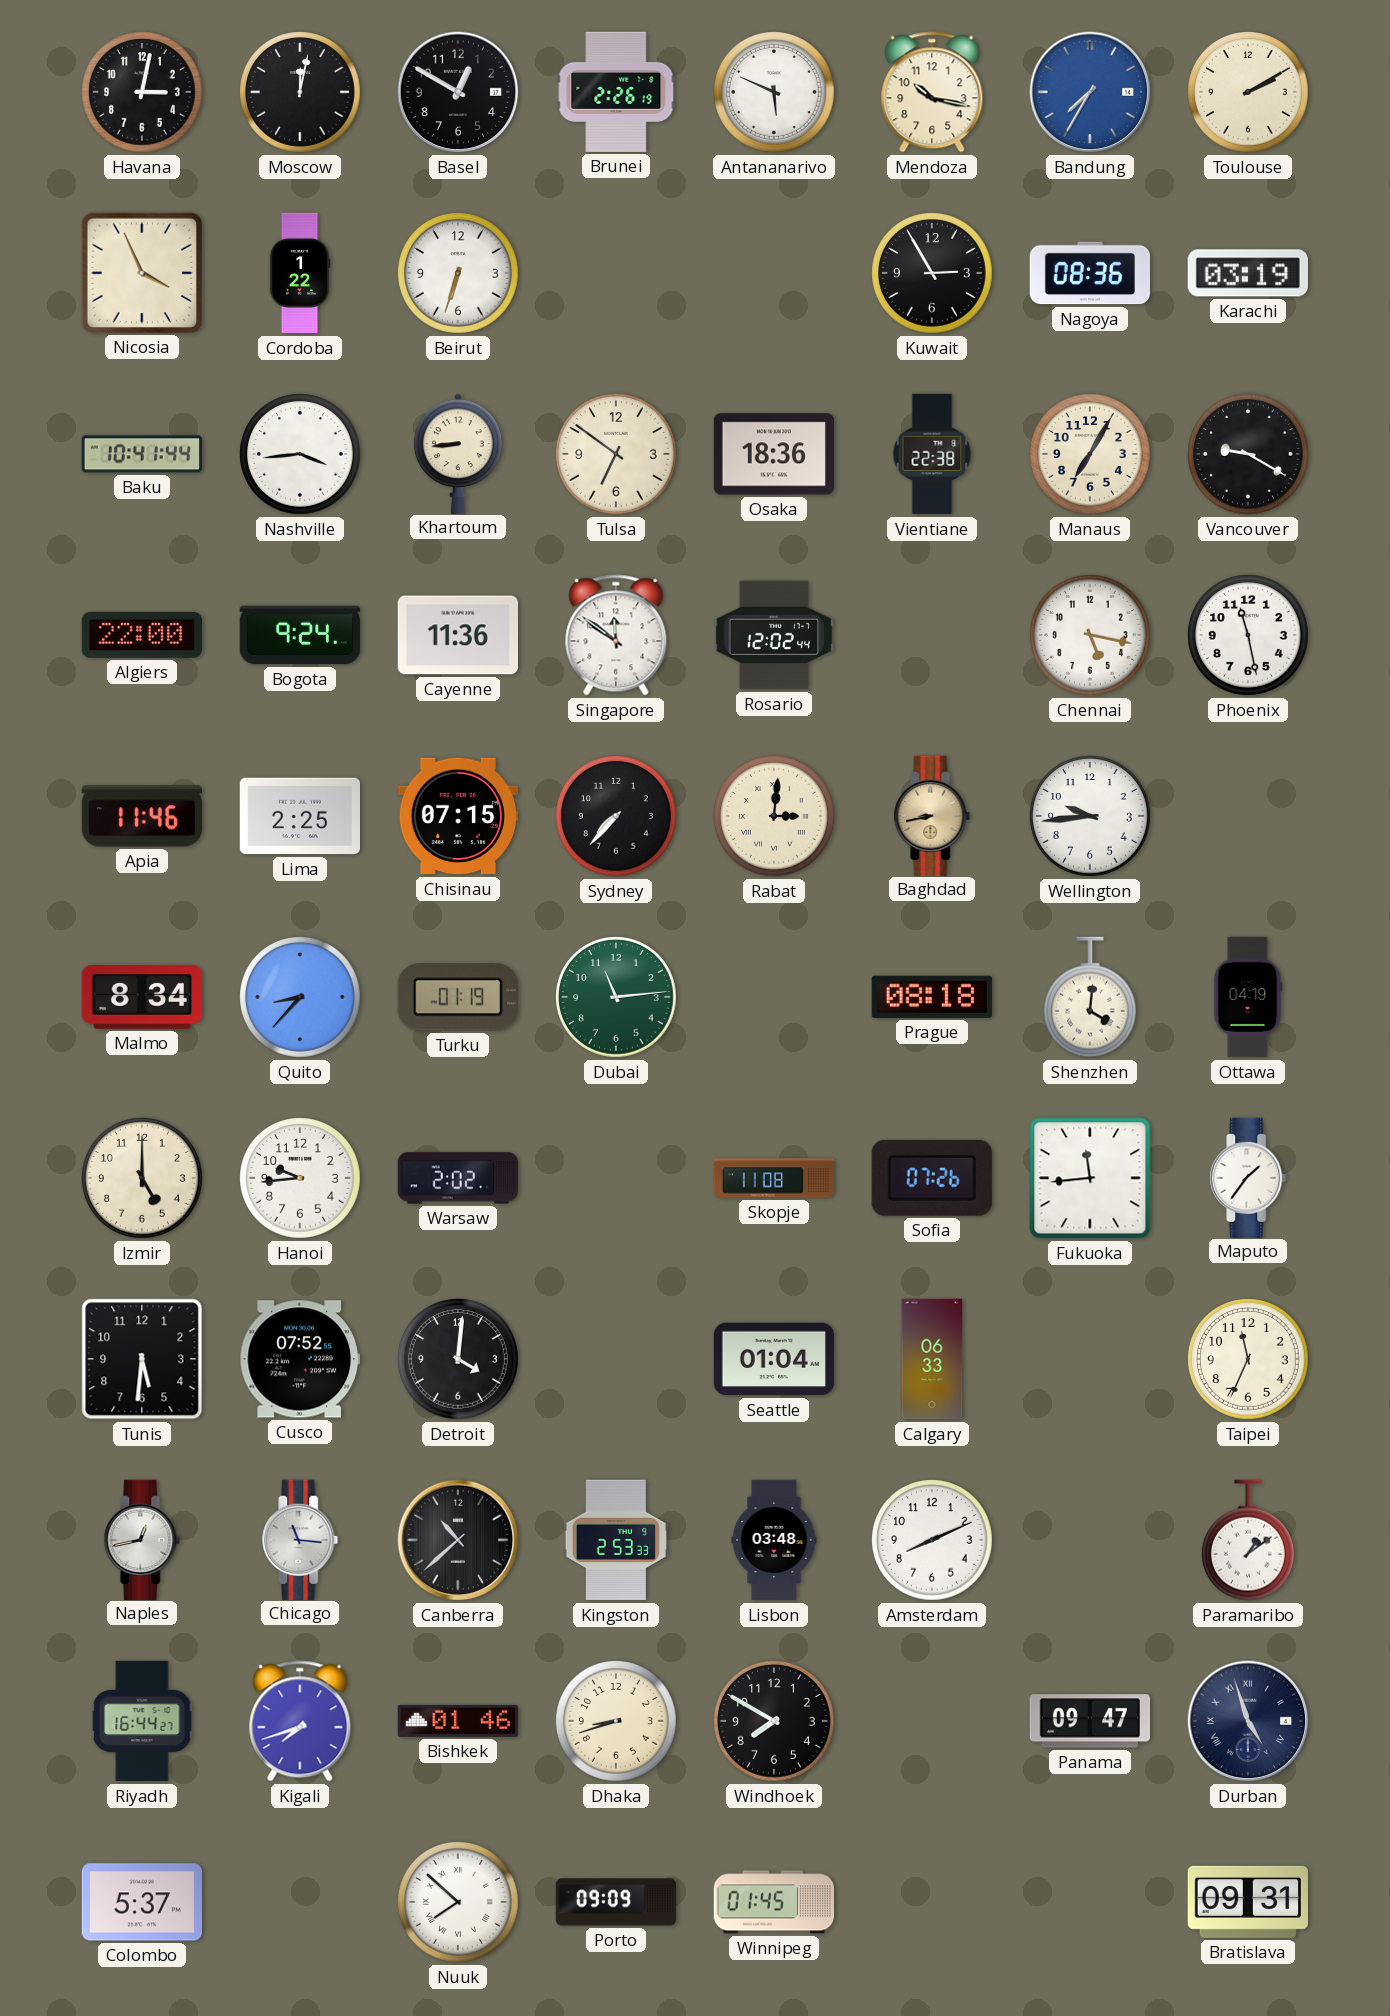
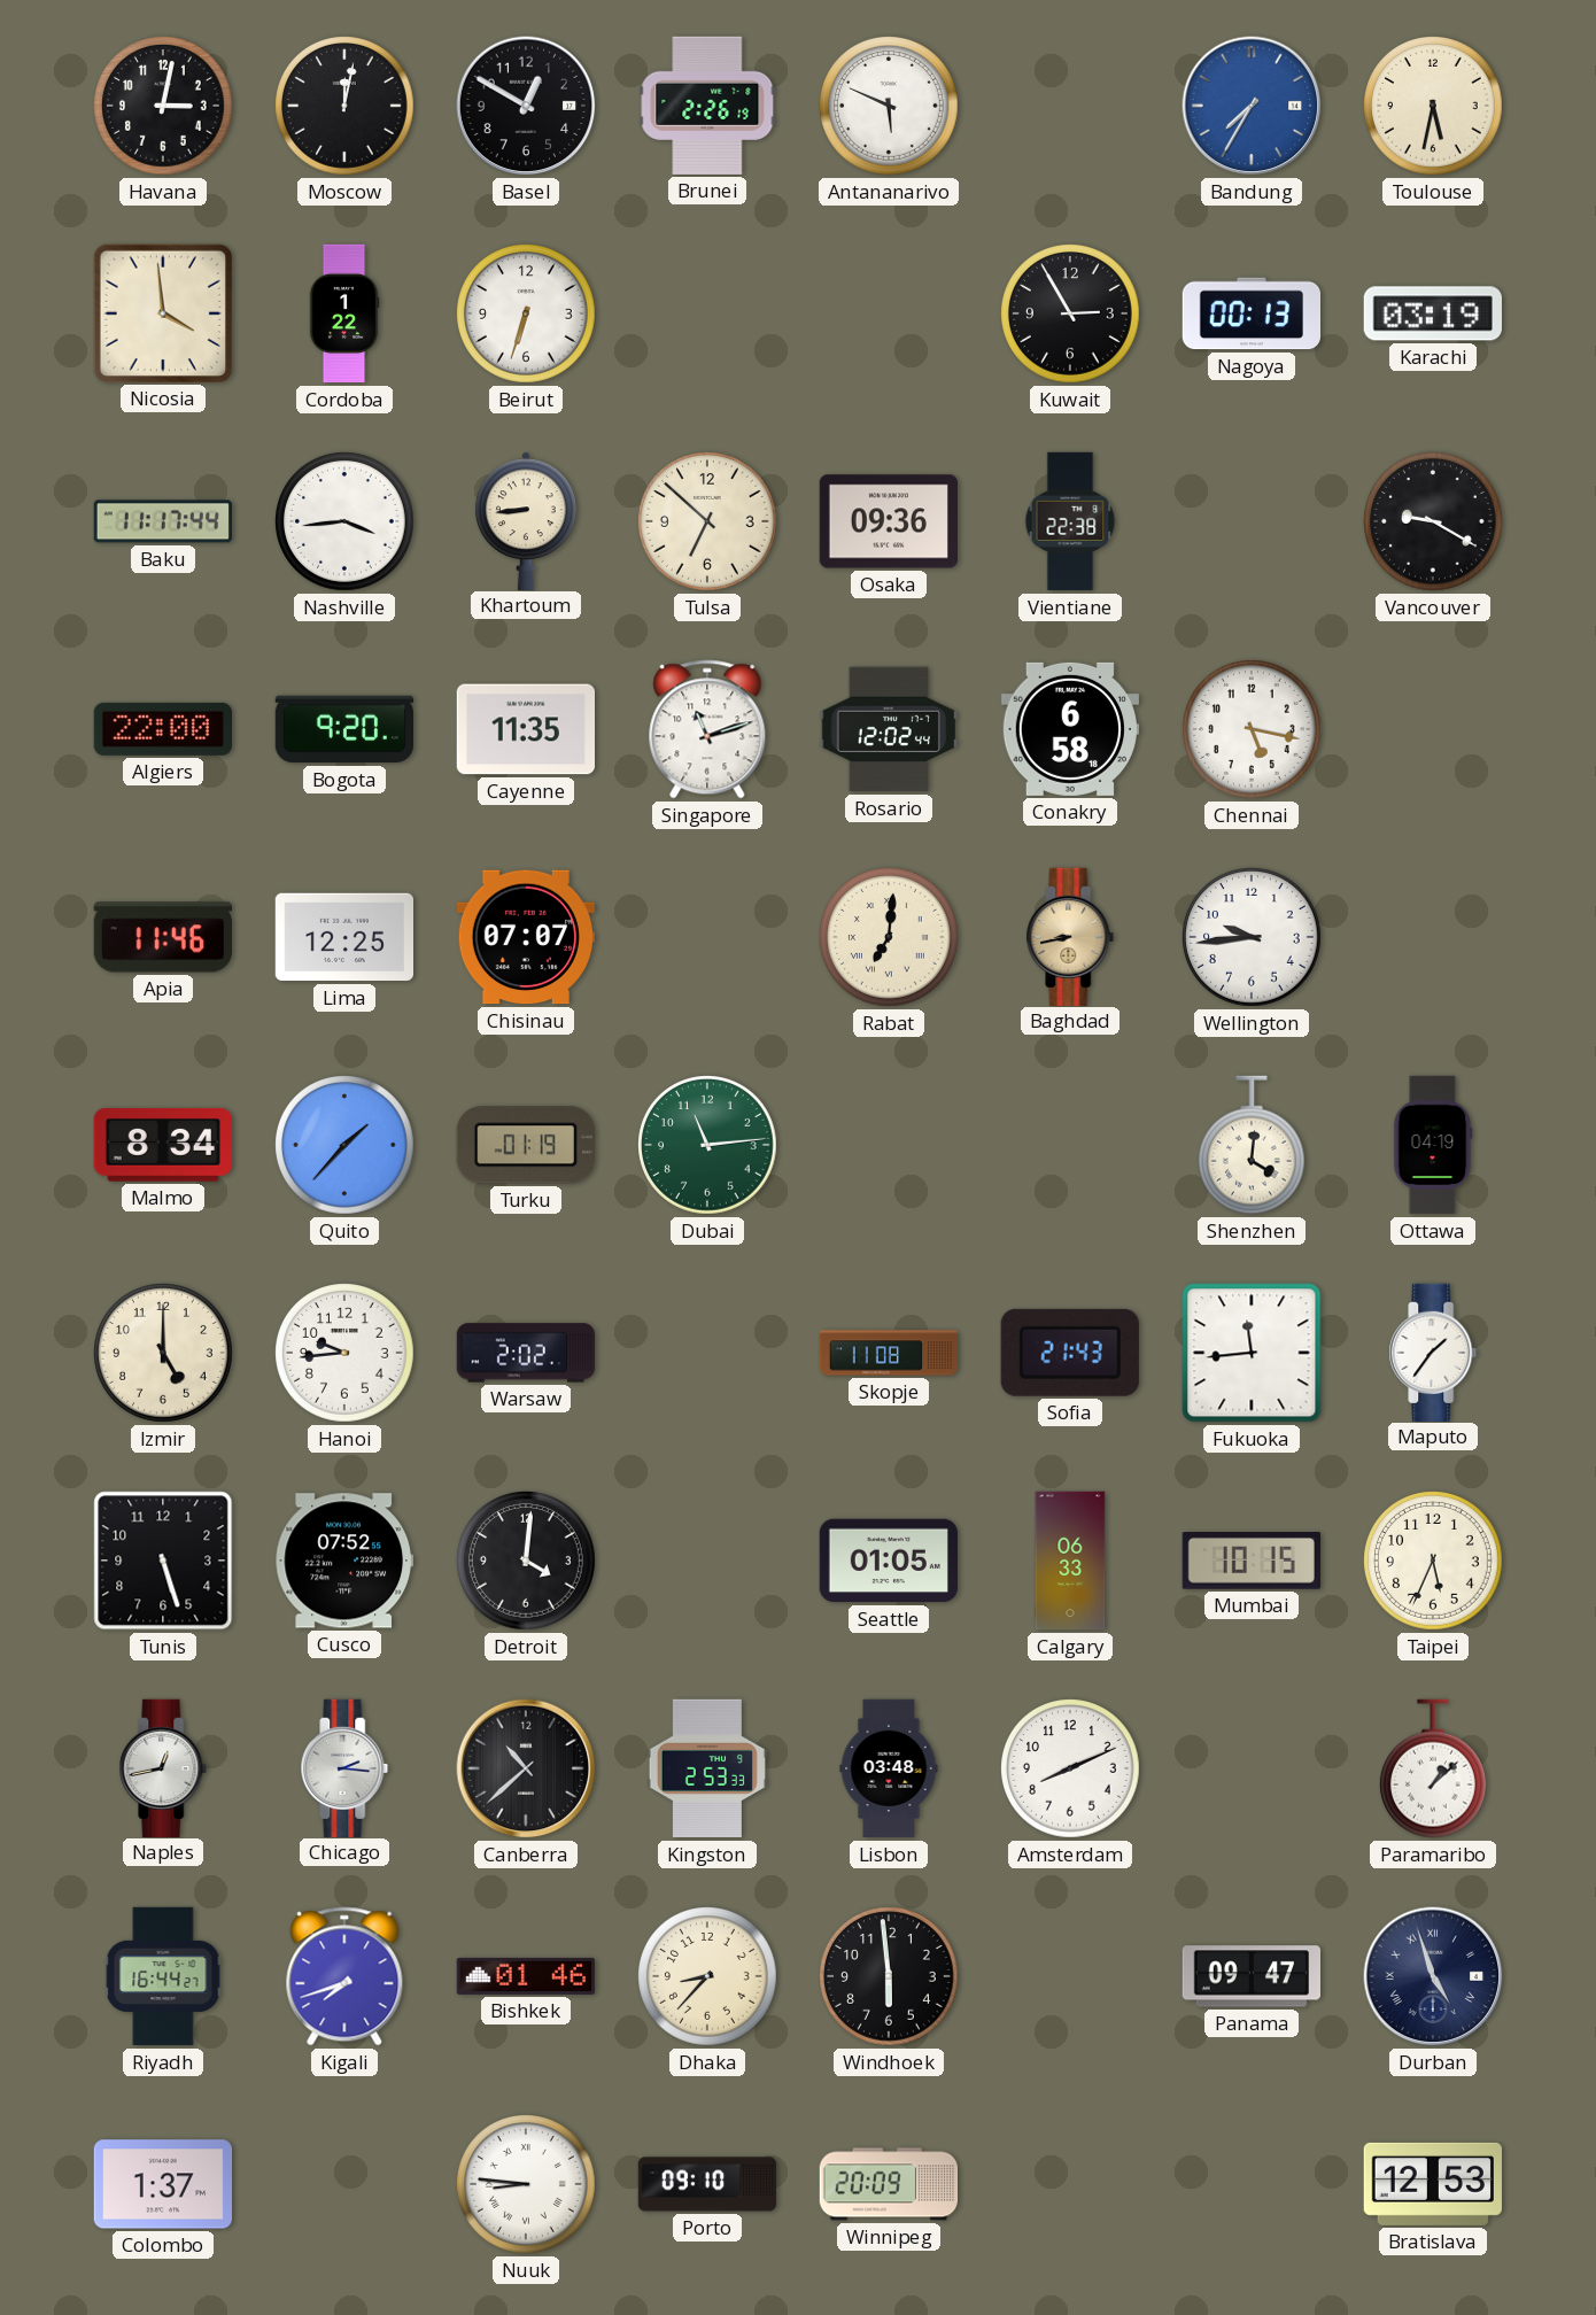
Mendoza: 10:17 -> none (932, 92)
Toulouse: 2:10 -> 5:32 (1434, 107)
Nicosia: 3:56 -> 3:59 (163, 313)
Nagoya: 08:36 -> 00:13 (1252, 313)
Baku: 10:41 -> 11:17 (162, 521)
Tulsa: 6:51 -> 6:52 (708, 522)
Osaka: 18:36 -> 09:36 (888, 521)
Manaus: 7:05 -> none (1091, 455)
Bogota: 9:24 -> 9:20 (343, 729)
Cayenne: 11:36 -> 11:35 (525, 729)
Singapore: 11:51 -> 11:12 (707, 729)
Conakry: none -> 6:58 (1069, 729)
Phoenix: 11:28 -> none (1249, 636)
Lima: 2:25 -> 12:25 (343, 937)
Chisinau: 07:15 -> 07:07 (525, 937)
Sydney: 7:37 -> none (617, 817)
Rabat: 3:01 -> 7:01 (890, 938)
Quito: 8:37 -> 1:37 (346, 1146)
Prague: 08:18 -> none (932, 997)
Sofia: 07:26 -> 21:43 (1070, 1353)
Tunis: 5:31 -> 5:27 (163, 1561)
Seattle: 01:04 -> 01:05 (888, 1561)
Mumbai: none -> 10:15 (1252, 1562)
Taipei: 11:34 -> 5:34 (1434, 1562)
Chicago: 11:16 -> 2:16 (344, 1767)
Paramaribo: 1:09 -> 1:08 (1433, 1768)
Dhaka: 8:42 -> 8:37 (708, 1977)
Windhoek: 7:50 -> 5:59 (890, 1977)
Colombo: 5:37 -> 1:37 (162, 2184)
Nuuk: 7:52 -> 8:46 (527, 2185)
Porto: 09:09 -> 09:10 (707, 2184)
Winnipeg: 01:45 -> 20:09 (888, 2184)
Bratislava: 09:31 -> 12:53 (1432, 2184)
